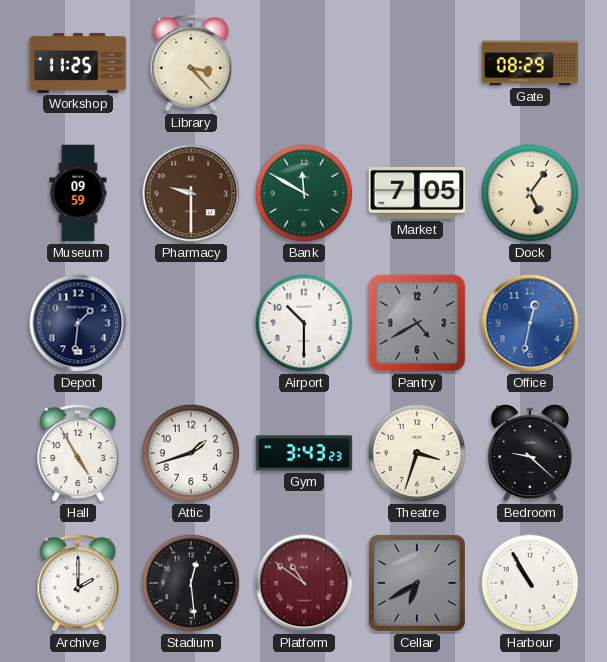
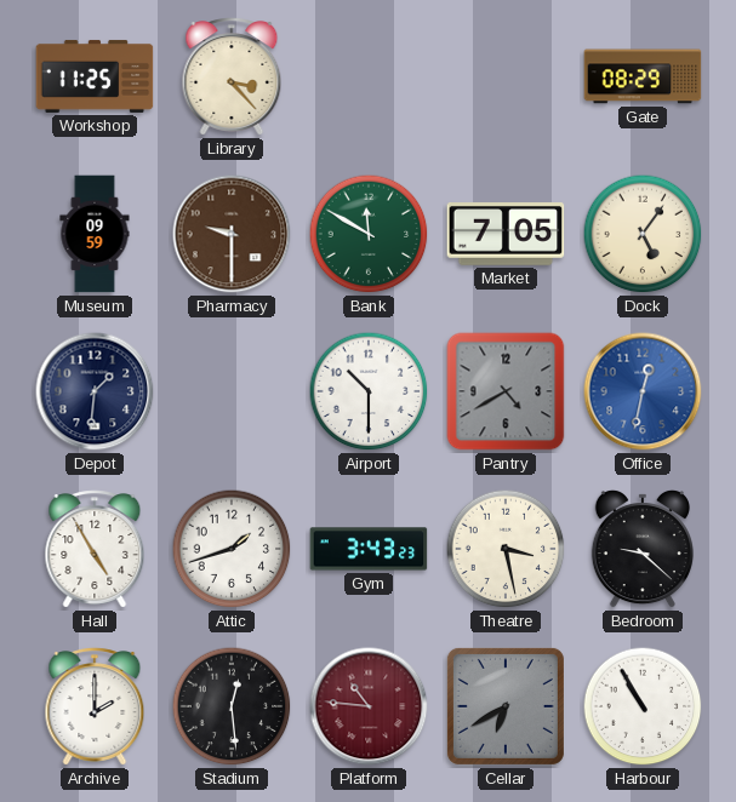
Theatre: 3:33 -> 3:28 (506, 549)
Platform: 10:51 -> 10:46 (369, 706)
